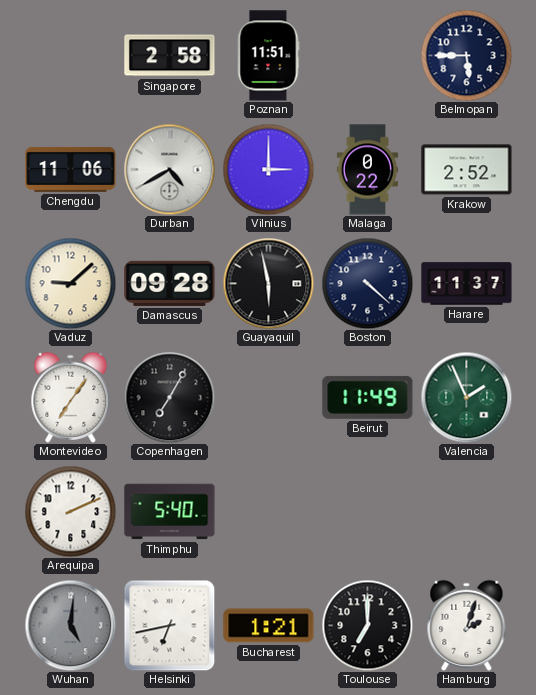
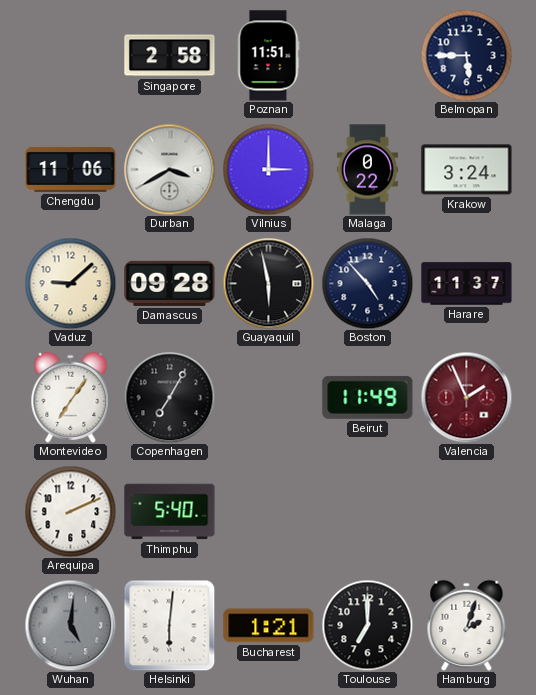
Durban: 4:40 -> 3:40 (169, 169)
Krakow: 2:52 -> 3:24 (467, 170)
Boston: 4:22 -> 4:53 (367, 283)
Valencia dial: green -> burgundy (466, 397)
Helsinki: 6:43 -> 6:01 (169, 625)
